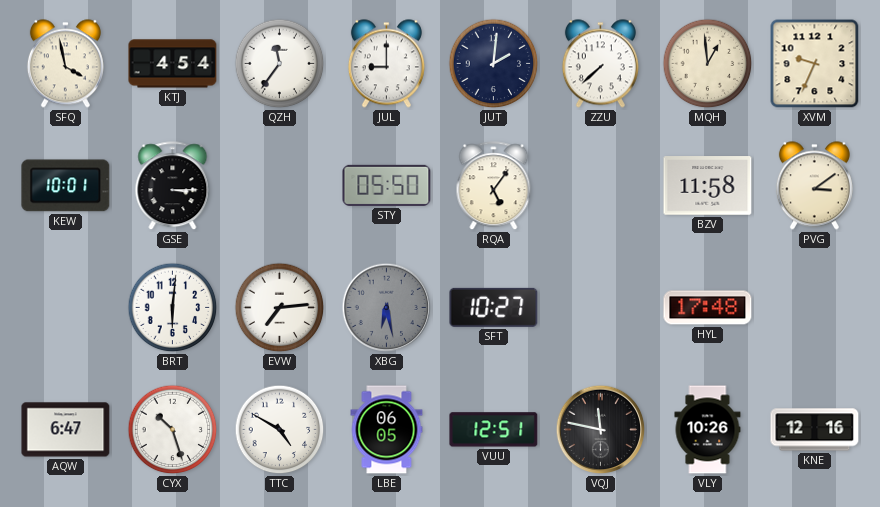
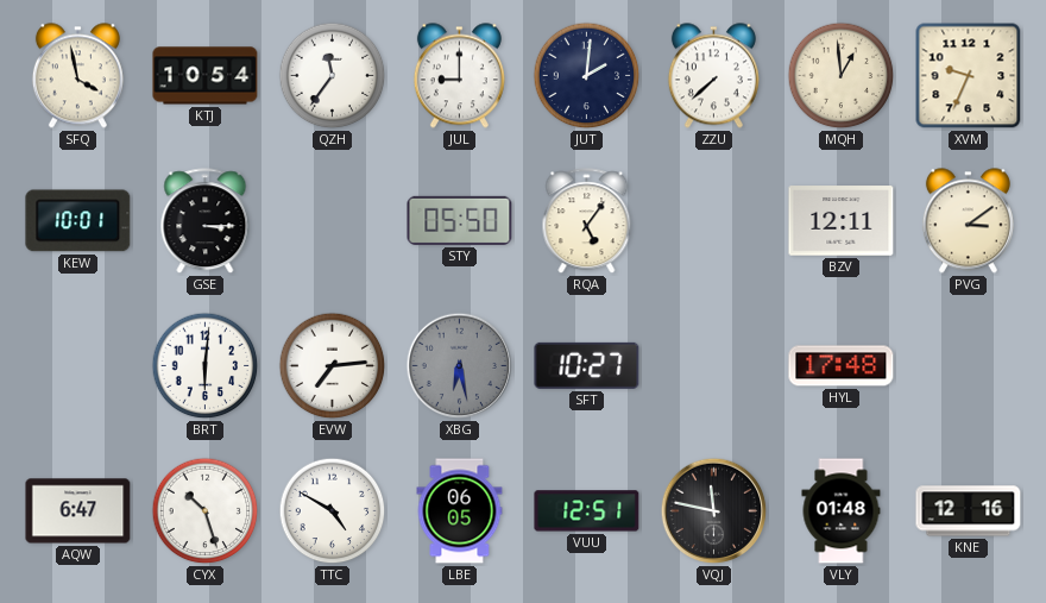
KTJ: 4:54 -> 10:54 (206, 76)
BZV: 11:58 -> 12:11 (842, 221)
VLY: 10:26 -> 01:48 (842, 511)
